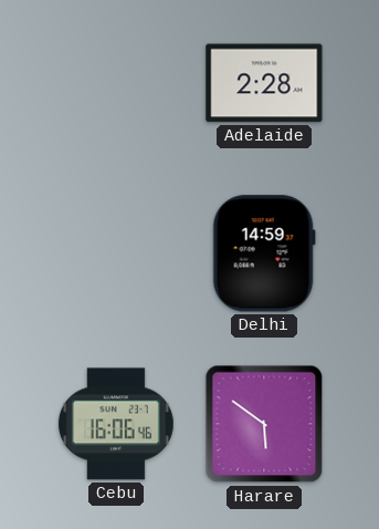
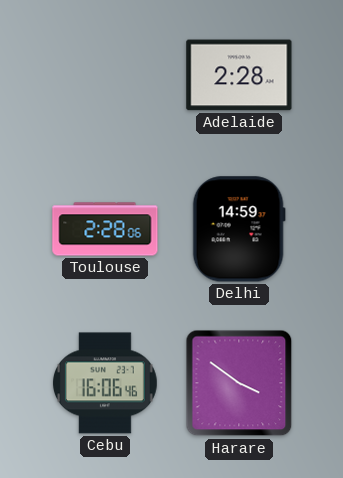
Toulouse: none -> 2:28 (105, 229)
Harare: 5:51 -> 3:51 (239, 383)
